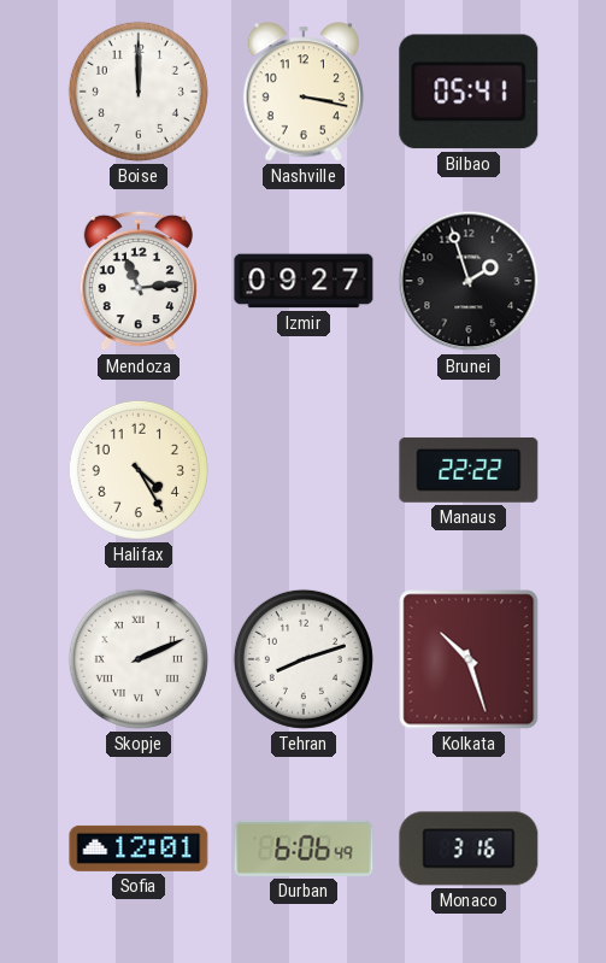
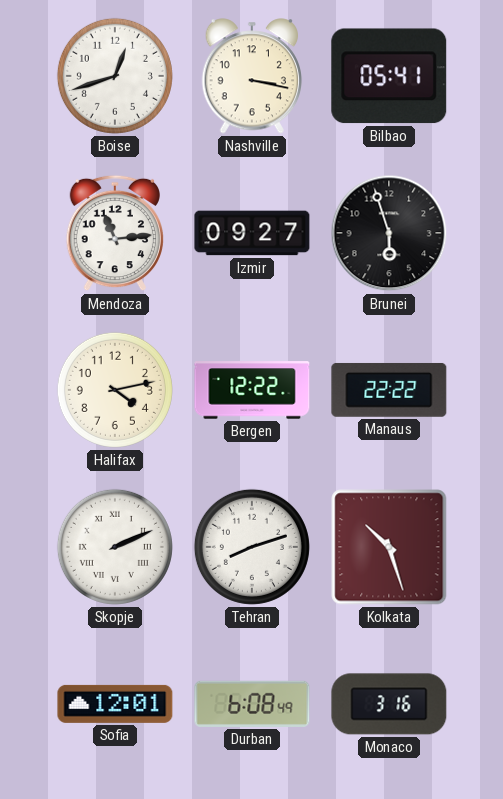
Boise: 12:00 -> 12:42 (115, 76)
Brunei: 1:57 -> 5:57 (389, 233)
Halifax: 4:25 -> 4:13 (115, 390)
Bergen: none -> 12:22 (252, 390)
Durban: 6:06 -> 6:08 (252, 704)
